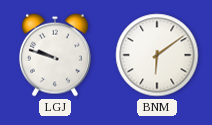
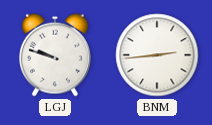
BNM: 6:09 -> 2:44 (157, 55)
